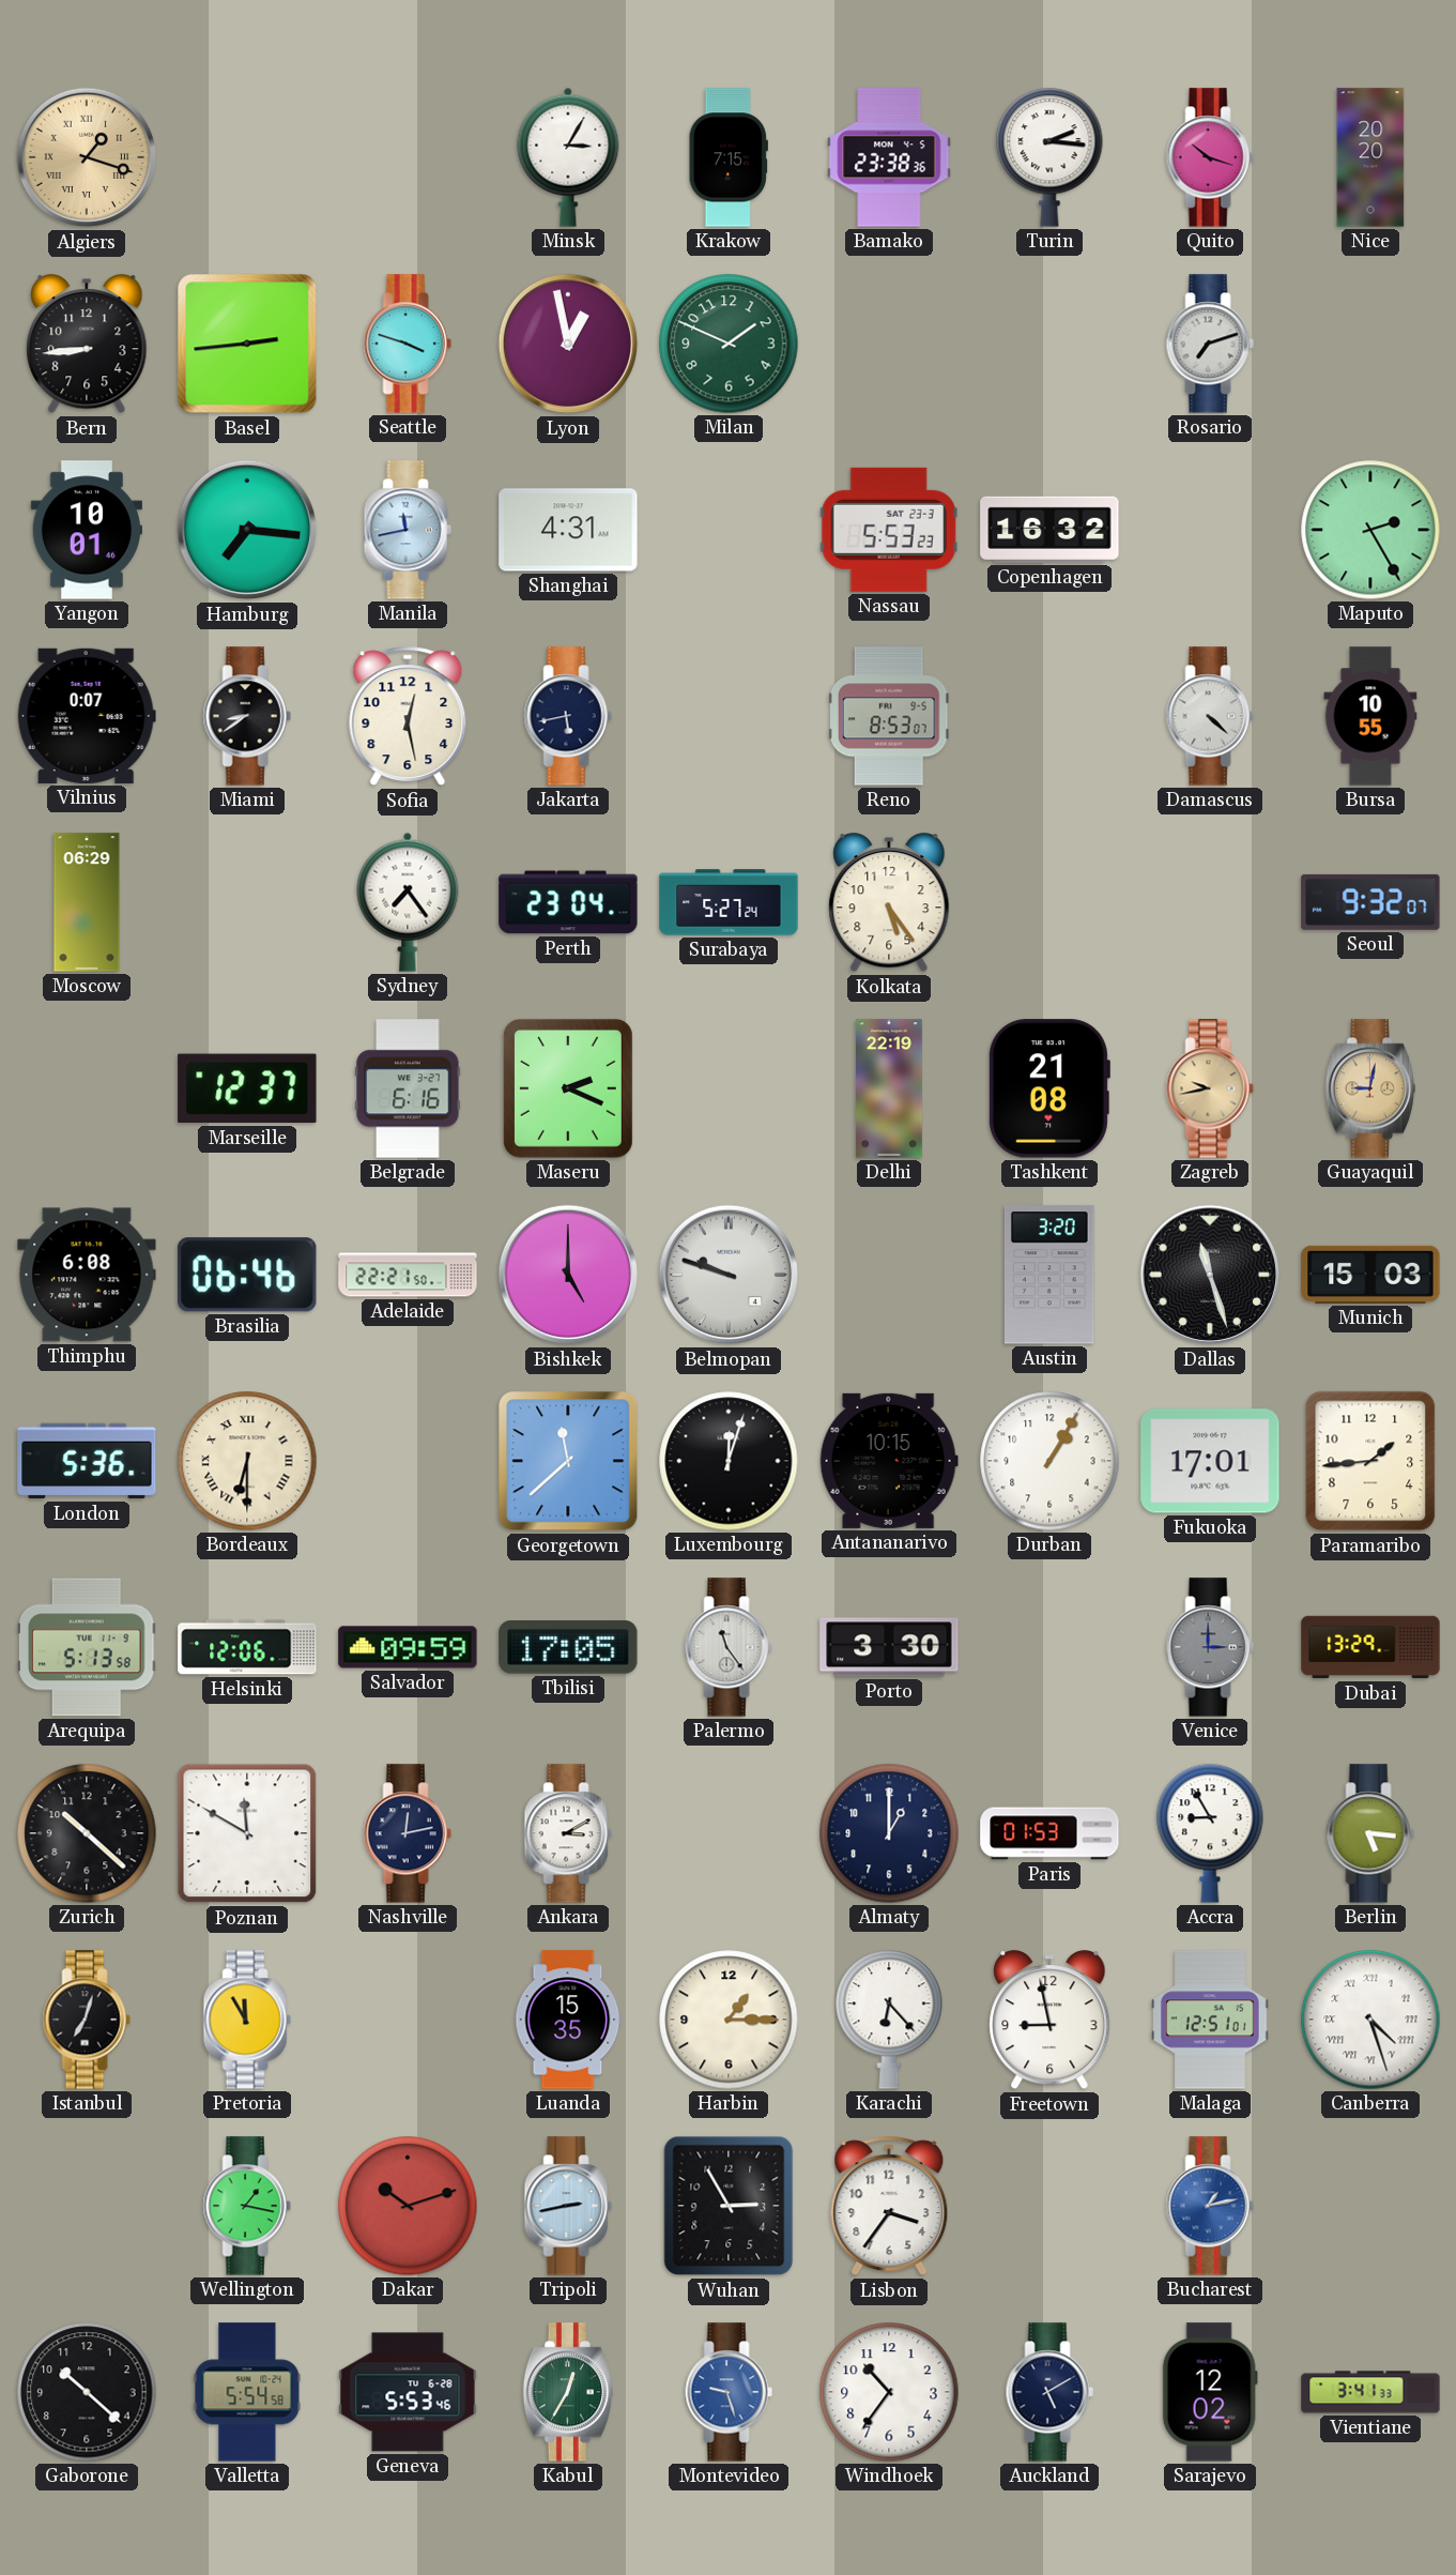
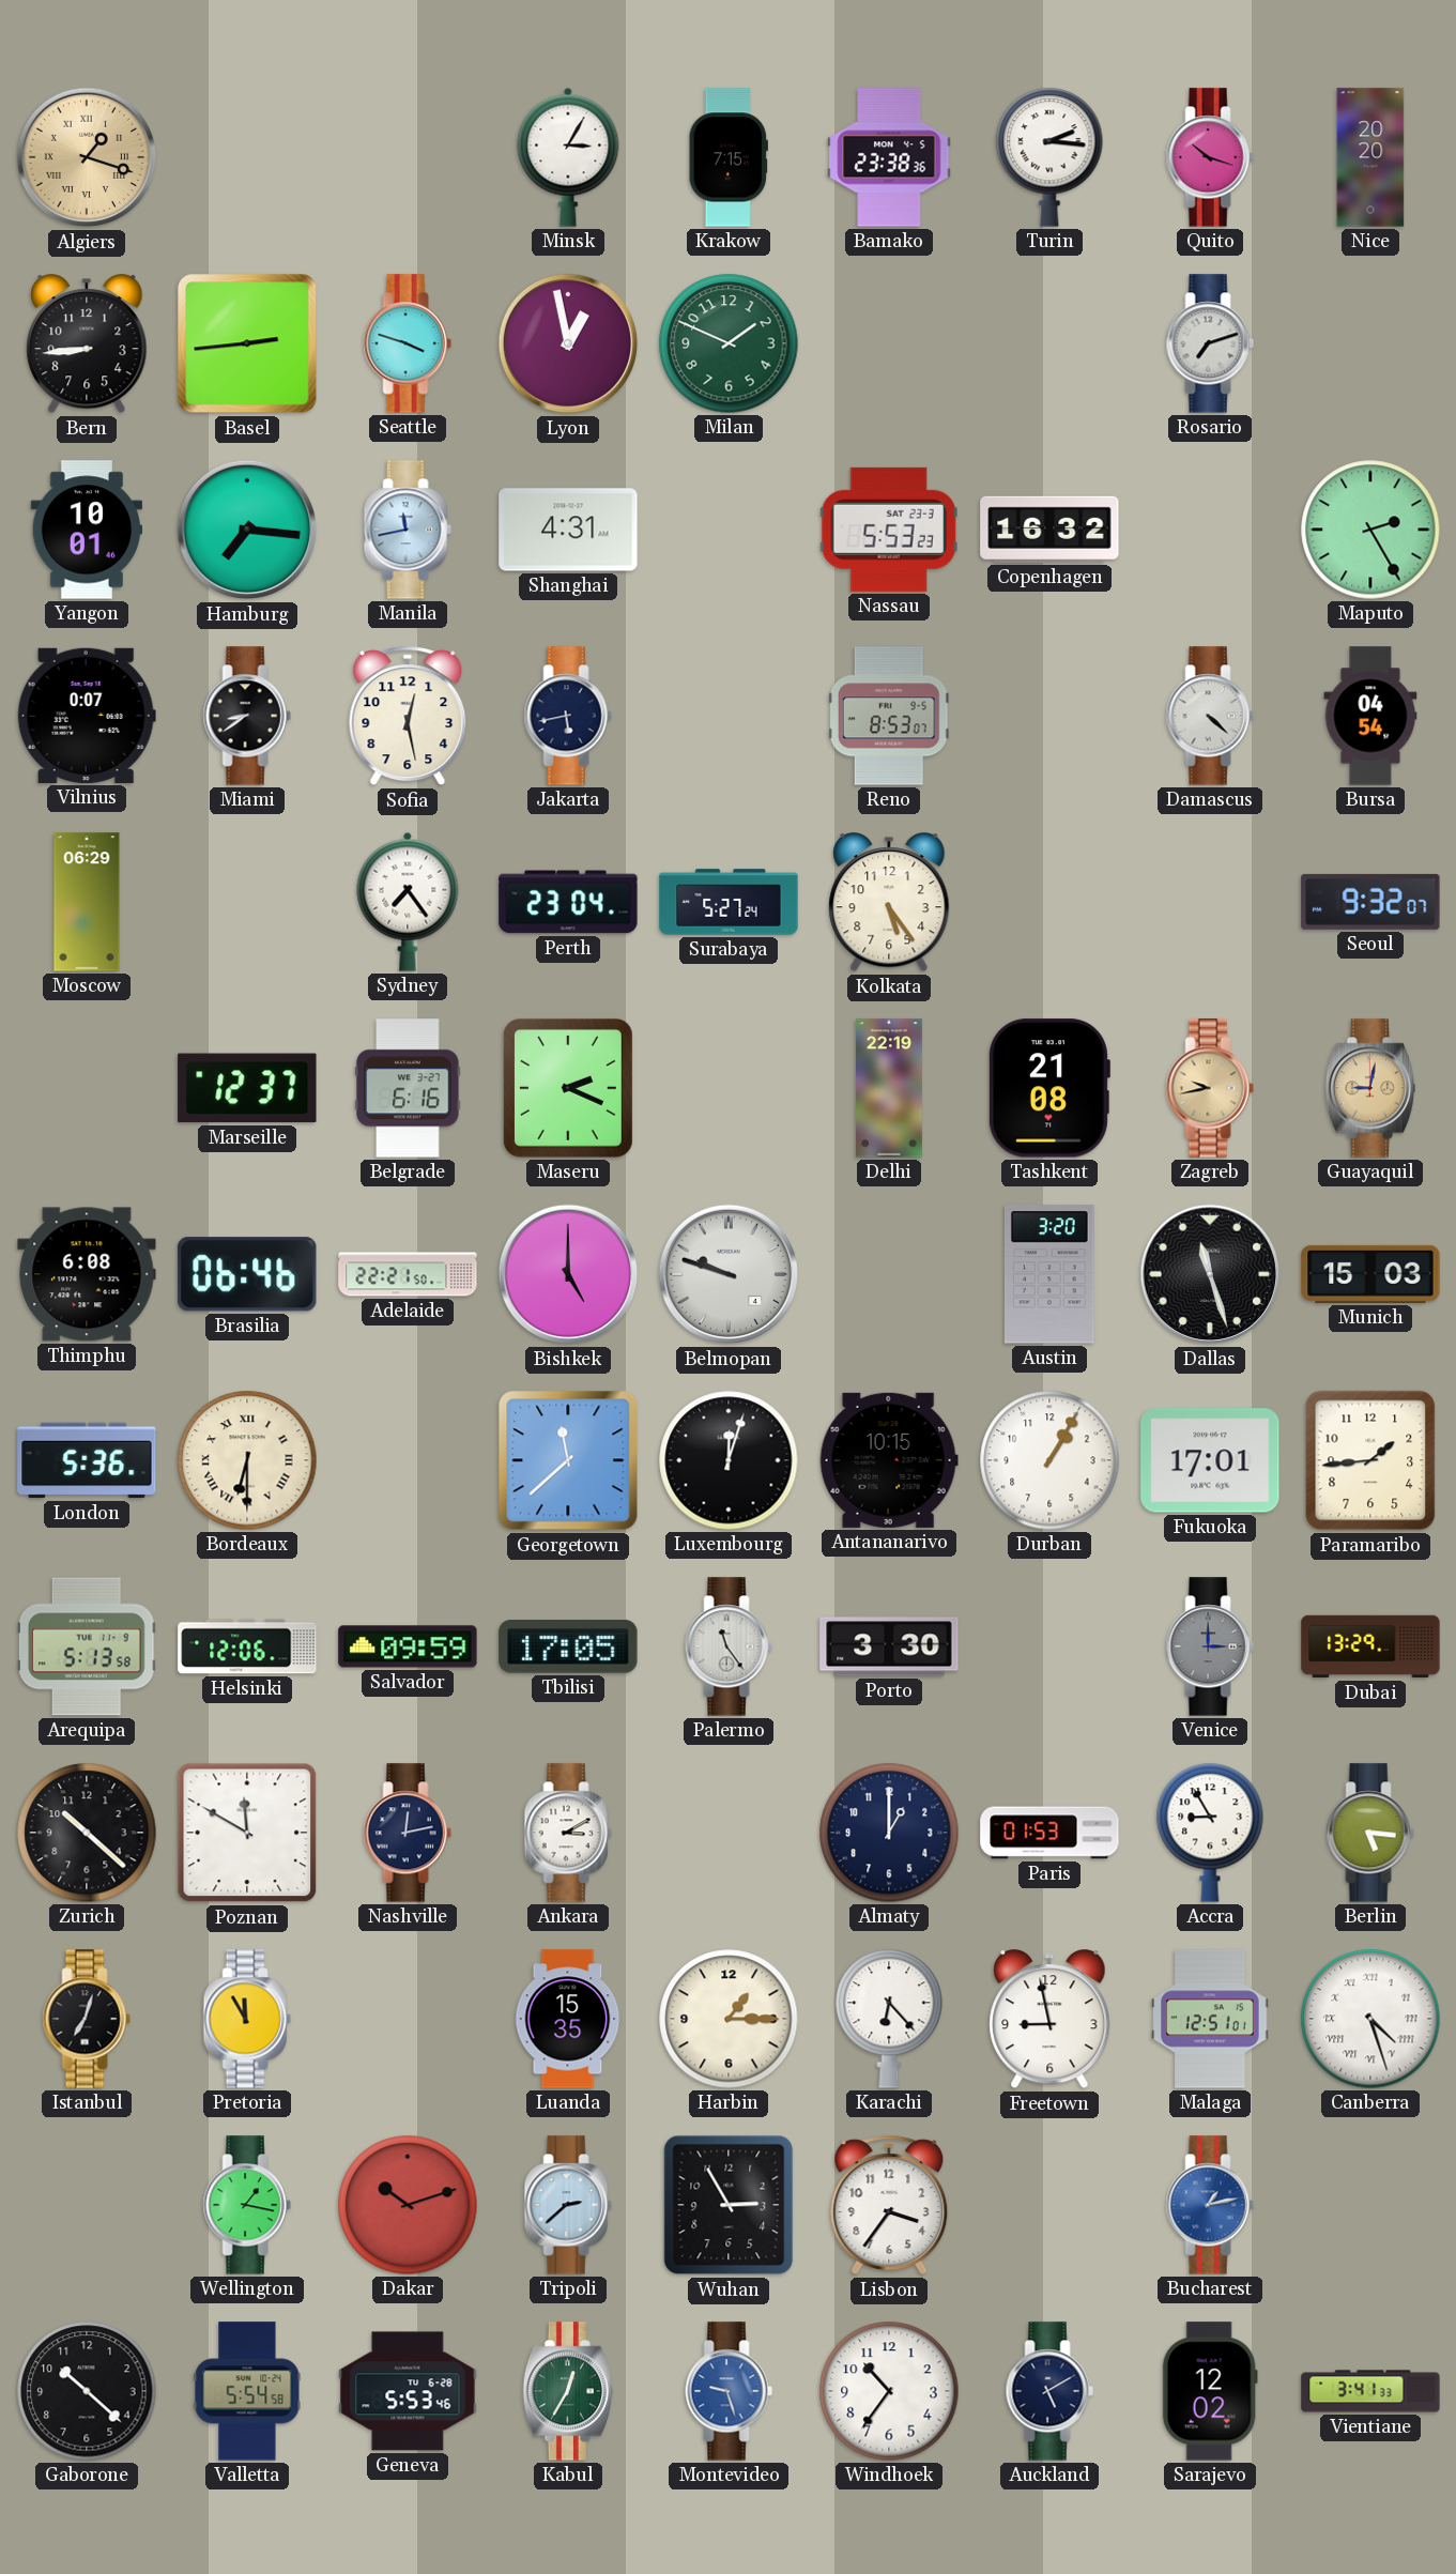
Bursa: 10:55 -> 04:54 (1370, 716)
Tripoli: 2:43 -> 2:38 (568, 2205)
